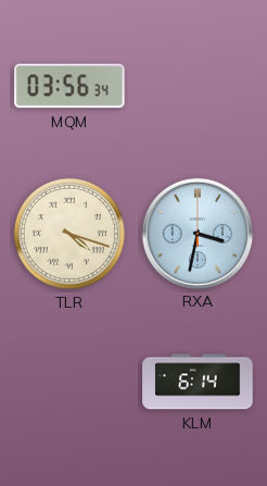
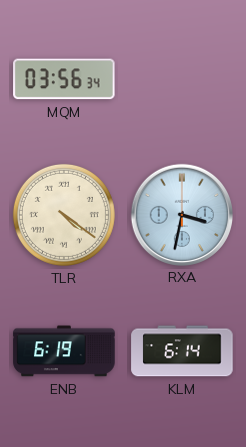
TLR: 4:18 -> 4:21 (64, 215)
ENB: none -> 6:19 (64, 351)
